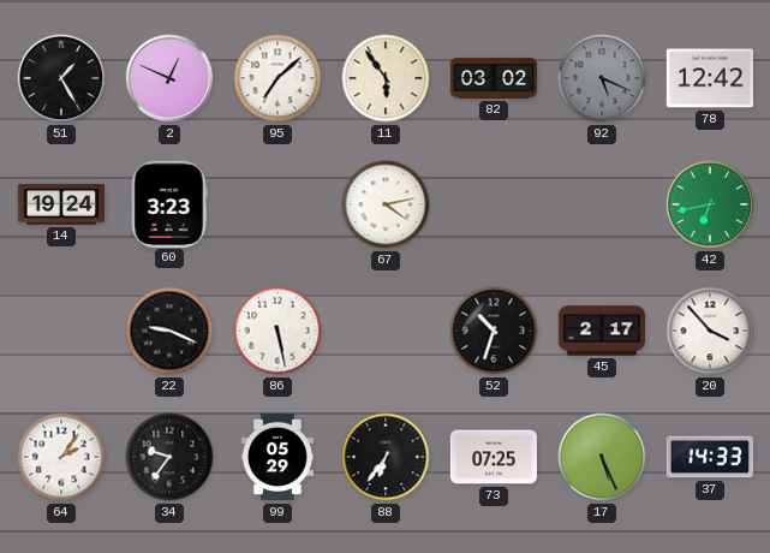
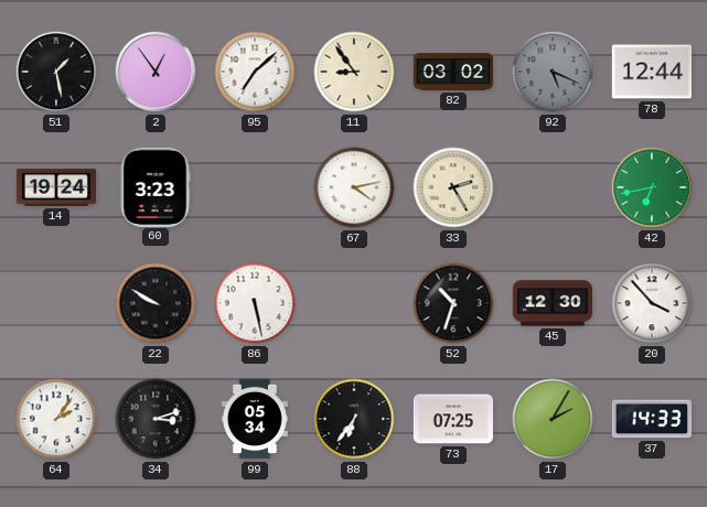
51: 1:25 -> 1:28 (56, 72)
2: 12:49 -> 12:54 (156, 72)
11: 5:54 -> 8:54 (354, 72)
78: 12:42 -> 12:44 (651, 72)
33: none -> 2:25 (453, 187)
22: 9:19 -> 9:50 (156, 303)
45: 2:17 -> 12:30 (551, 303)
34: 9:36 -> 3:12 (156, 419)
99: 05:29 -> 05:34 (255, 419)
17: 5:26 -> 2:05 (553, 419)
